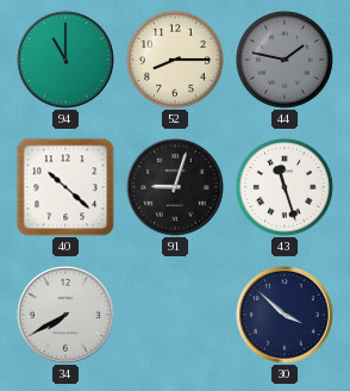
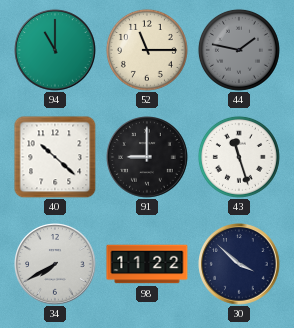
52: 8:15 -> 11:15 (147, 50)
91: 9:03 -> 9:00 (147, 157)
98: none -> 11:22 (147, 264)
